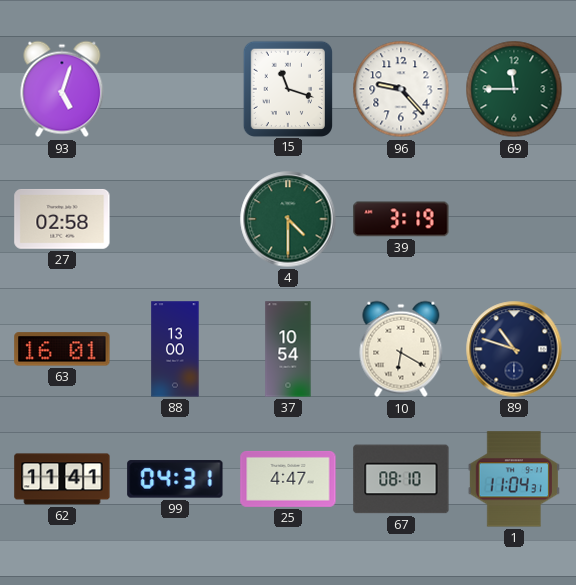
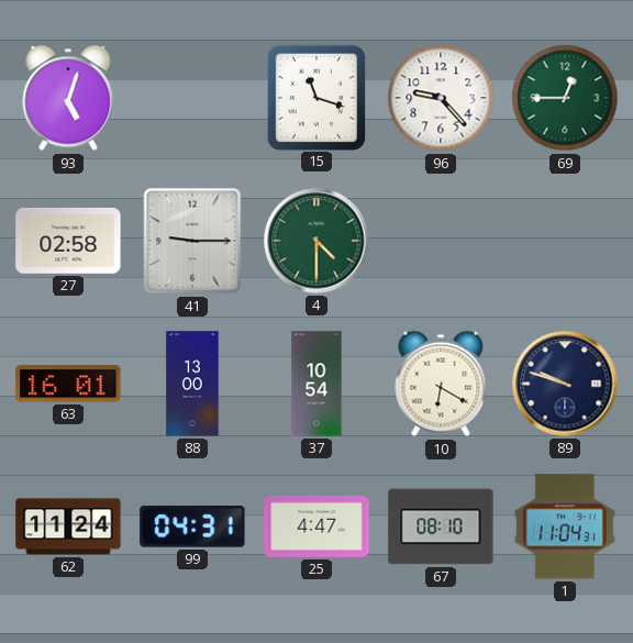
69: 11:45 -> 12:45 (565, 98)
41: none -> 9:15 (192, 241)
39: 3:19 -> none (401, 219)
89: 10:48 -> 9:48 (565, 384)
62: 11:41 -> 11:24 (68, 526)
